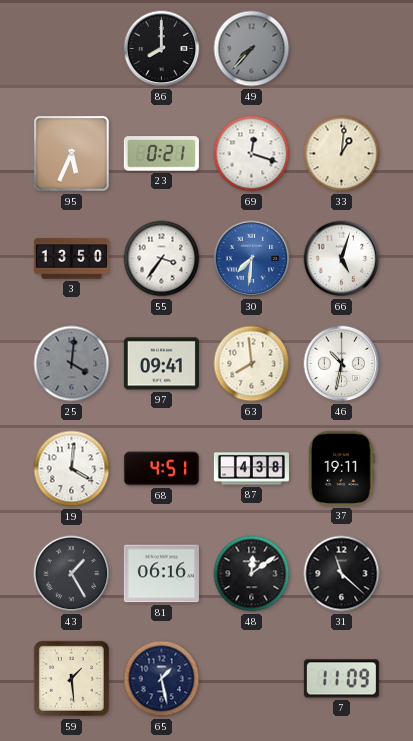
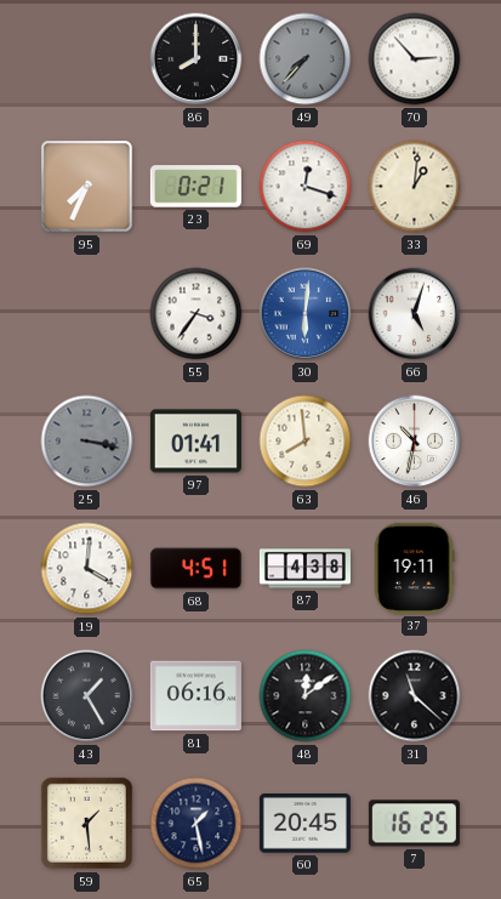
70: none -> 2:53 (415, 59)
95: 5:34 -> 7:34 (87, 187)
3: 13:50 -> none (71, 259)
30: 7:31 -> 6:01 (306, 314)
25: 4:01 -> 3:17 (87, 442)
97: 09:41 -> 01:41 (195, 442)
60: none -> 20:45 (304, 824)
7: 11:09 -> 16:25 (414, 824)
